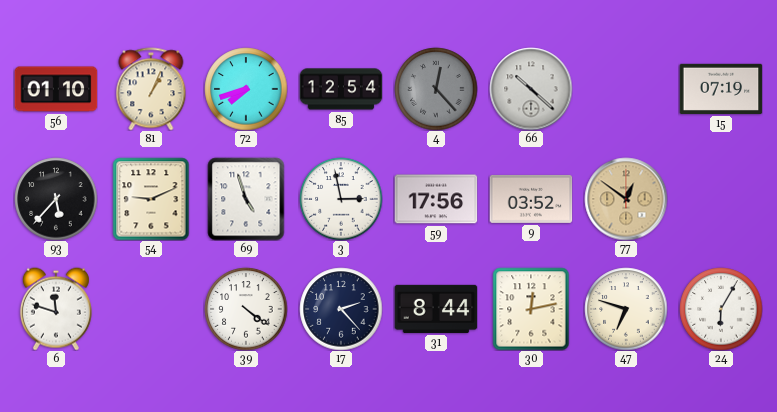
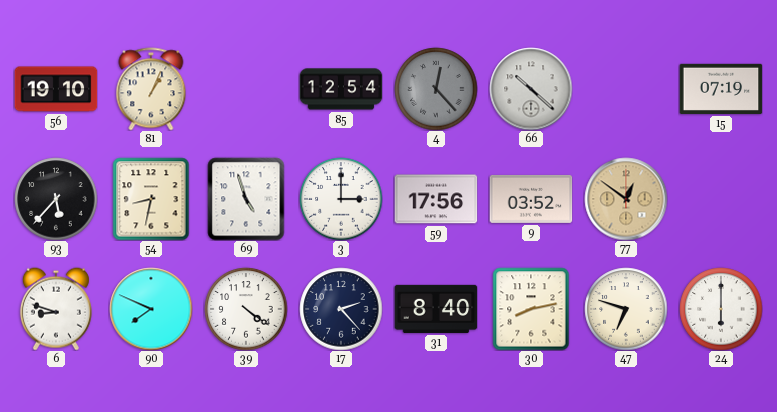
56: 01:10 -> 19:10 (56, 89)
72: 7:42 -> none (246, 89)
54: 9:11 -> 8:32 (151, 199)
3: 2:58 -> 3:00 (341, 199)
6: 11:48 -> 8:48 (56, 309)
90: none -> 7:49 (151, 309)
31: 8:44 -> 8:40 (436, 309)
30: 12:13 -> 8:13 (531, 309)
24: 6:05 -> 6:00 (721, 309)
